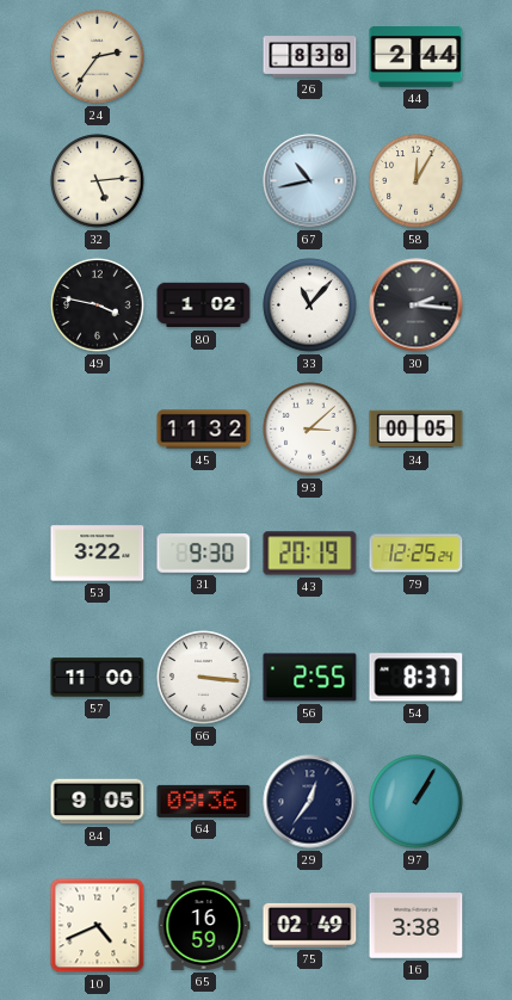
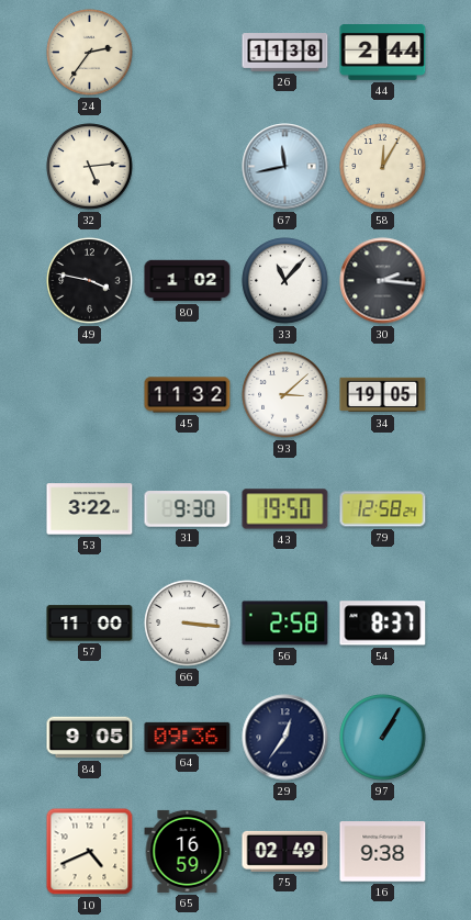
26: 8:38 -> 11:38 (285, 53)
67: 10:43 -> 11:43 (285, 167)
34: 00:05 -> 19:05 (383, 395)
43: 20:19 -> 19:50 (285, 509)
79: 12:25 -> 12:58 (383, 509)
56: 2:55 -> 2:58 (285, 624)
16: 3:38 -> 9:38 (383, 852)
